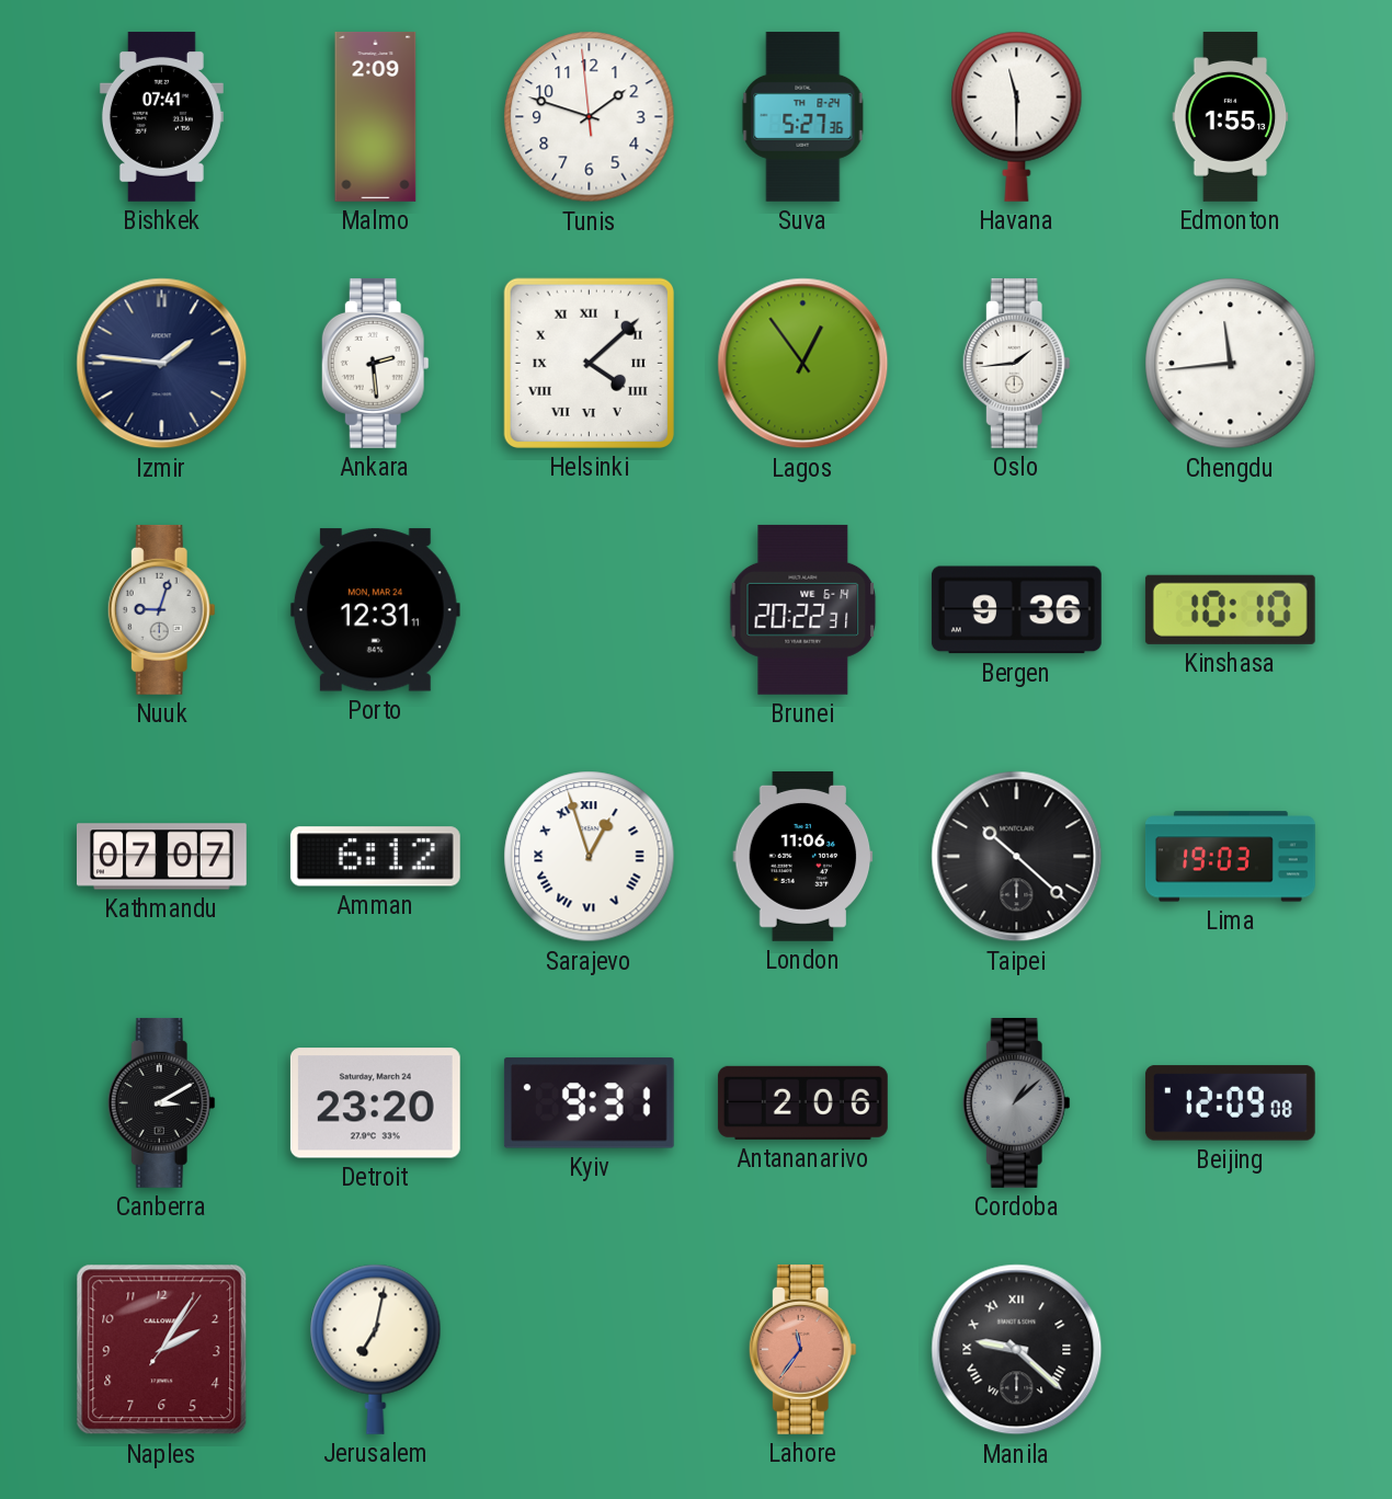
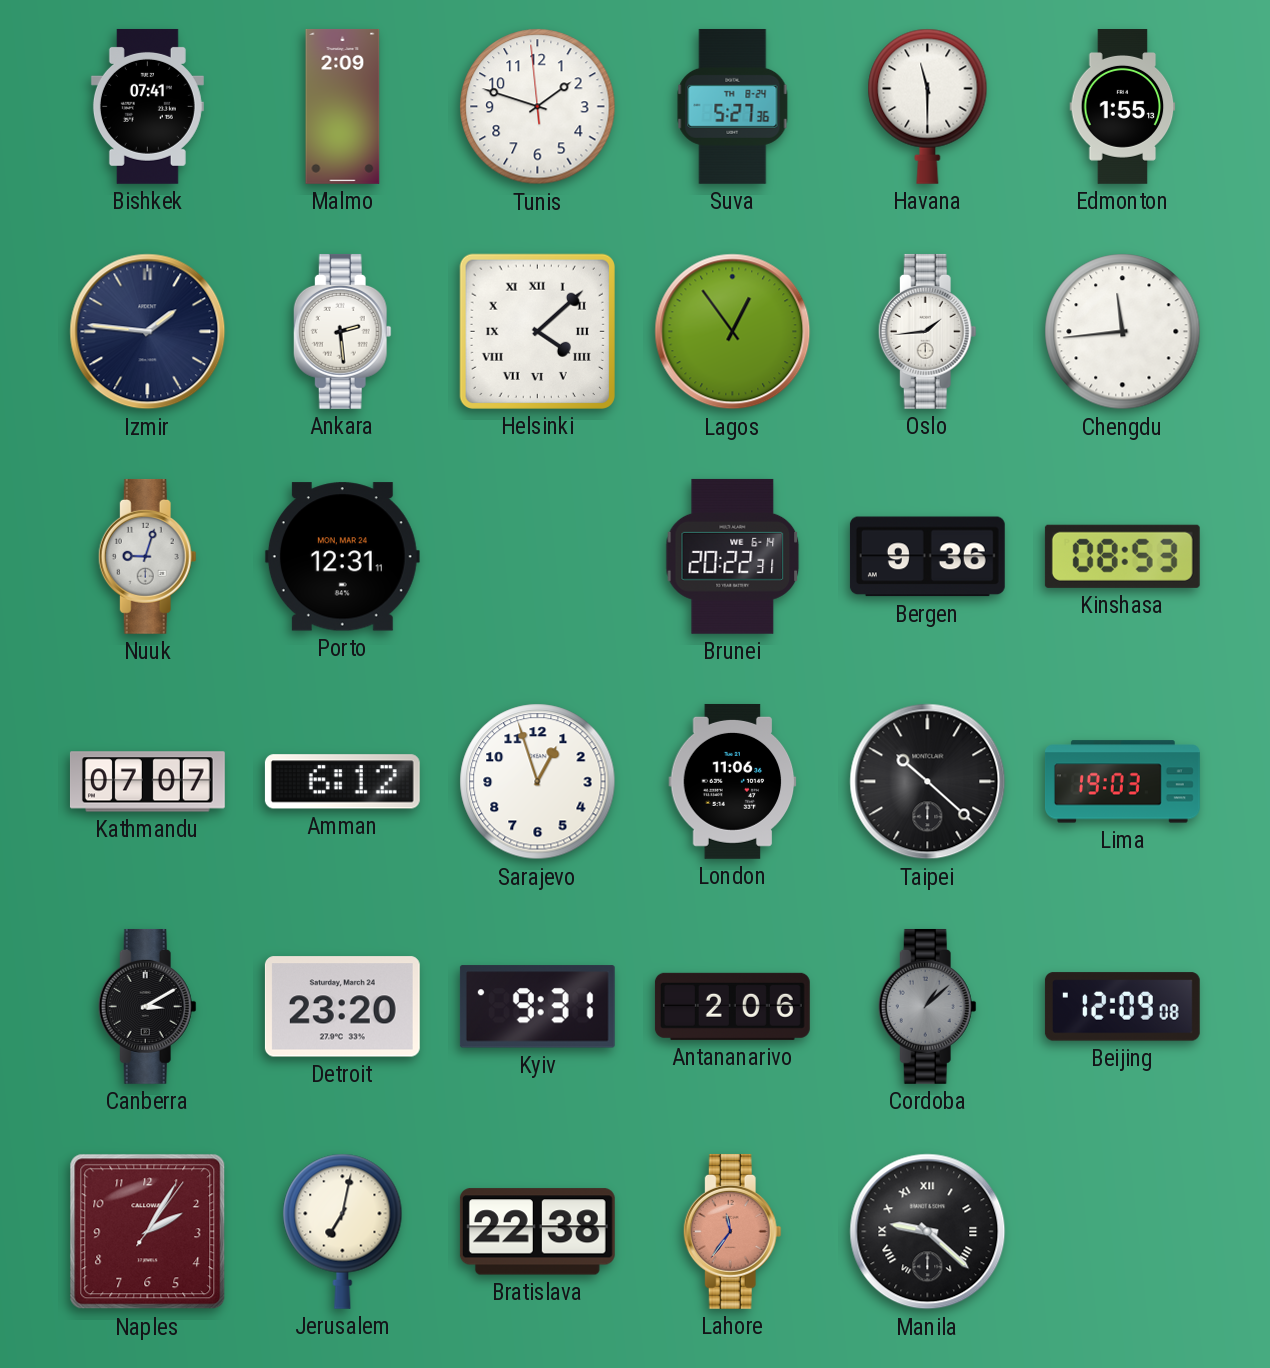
Kinshasa: 10:10 -> 08:53 (1122, 556)
Sarajevo numerals: Roman -> Arabic (538, 782)
Bratislava: none -> 22:38 (537, 1232)
